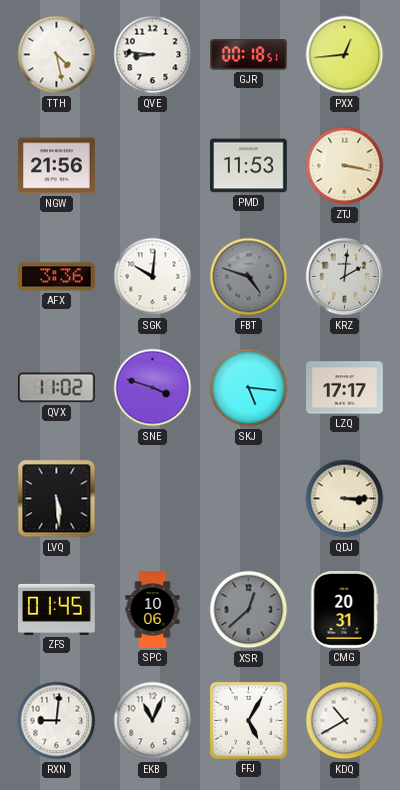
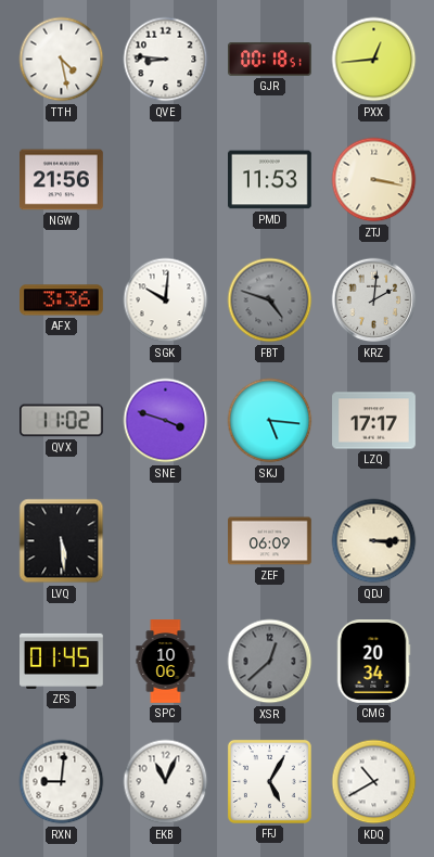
ZEF: none -> 06:09 (270, 541)
CMG: 20:31 -> 20:34 (373, 662)
